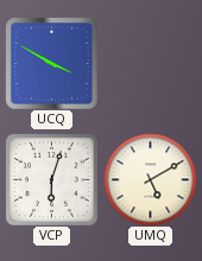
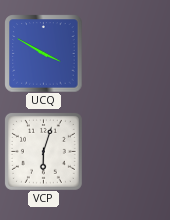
UMQ: 5:10 -> none (150, 179)
